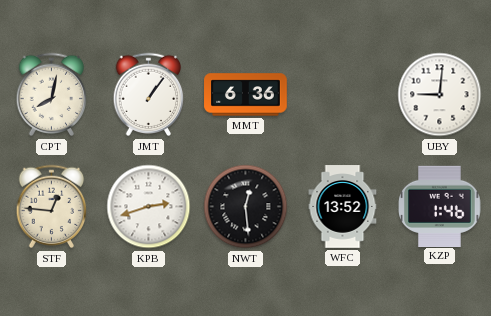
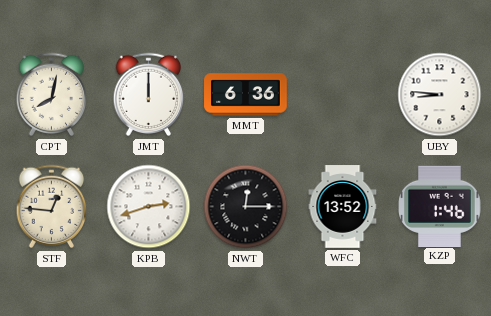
JMT: 1:06 -> 12:00 (149, 95)
UBY: 9:01 -> 8:46 (440, 95)
NWT: 12:29 -> 12:15 (246, 207)
